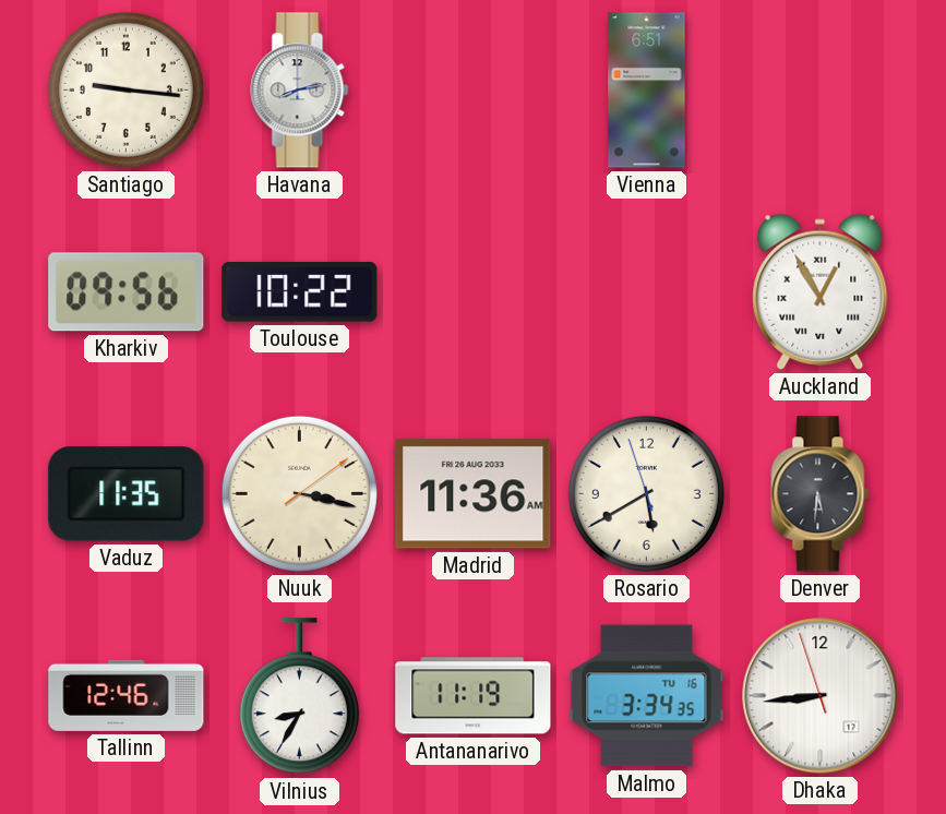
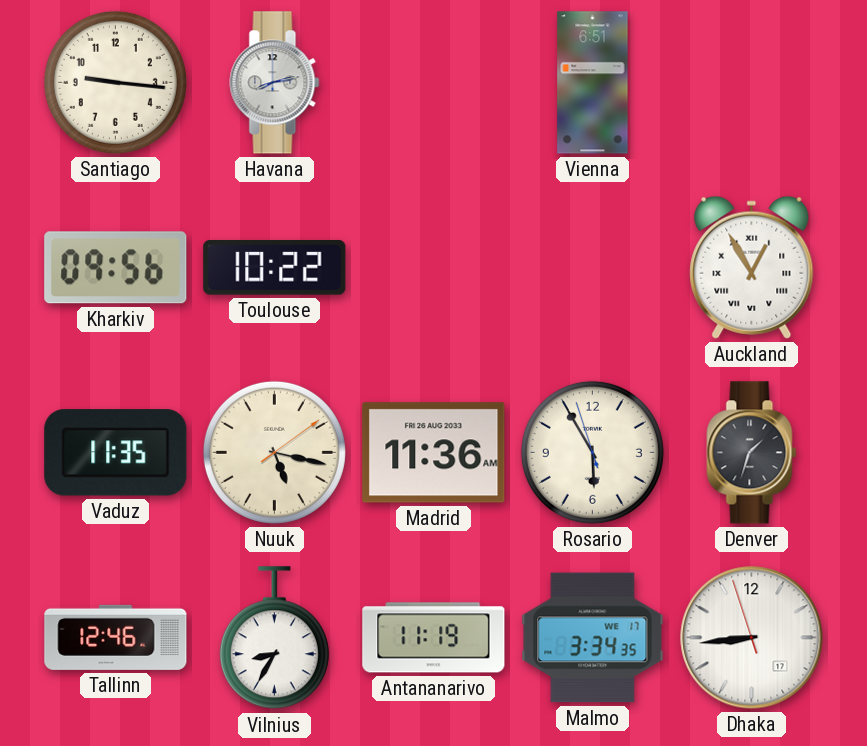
Nuuk: 3:17 -> 5:17 (274, 452)
Rosario: 5:39 -> 5:54 (592, 452)
Denver: 5:31 -> 1:33 (752, 453)
Malmo date: TU 16 -> WE 17 (593, 638)
